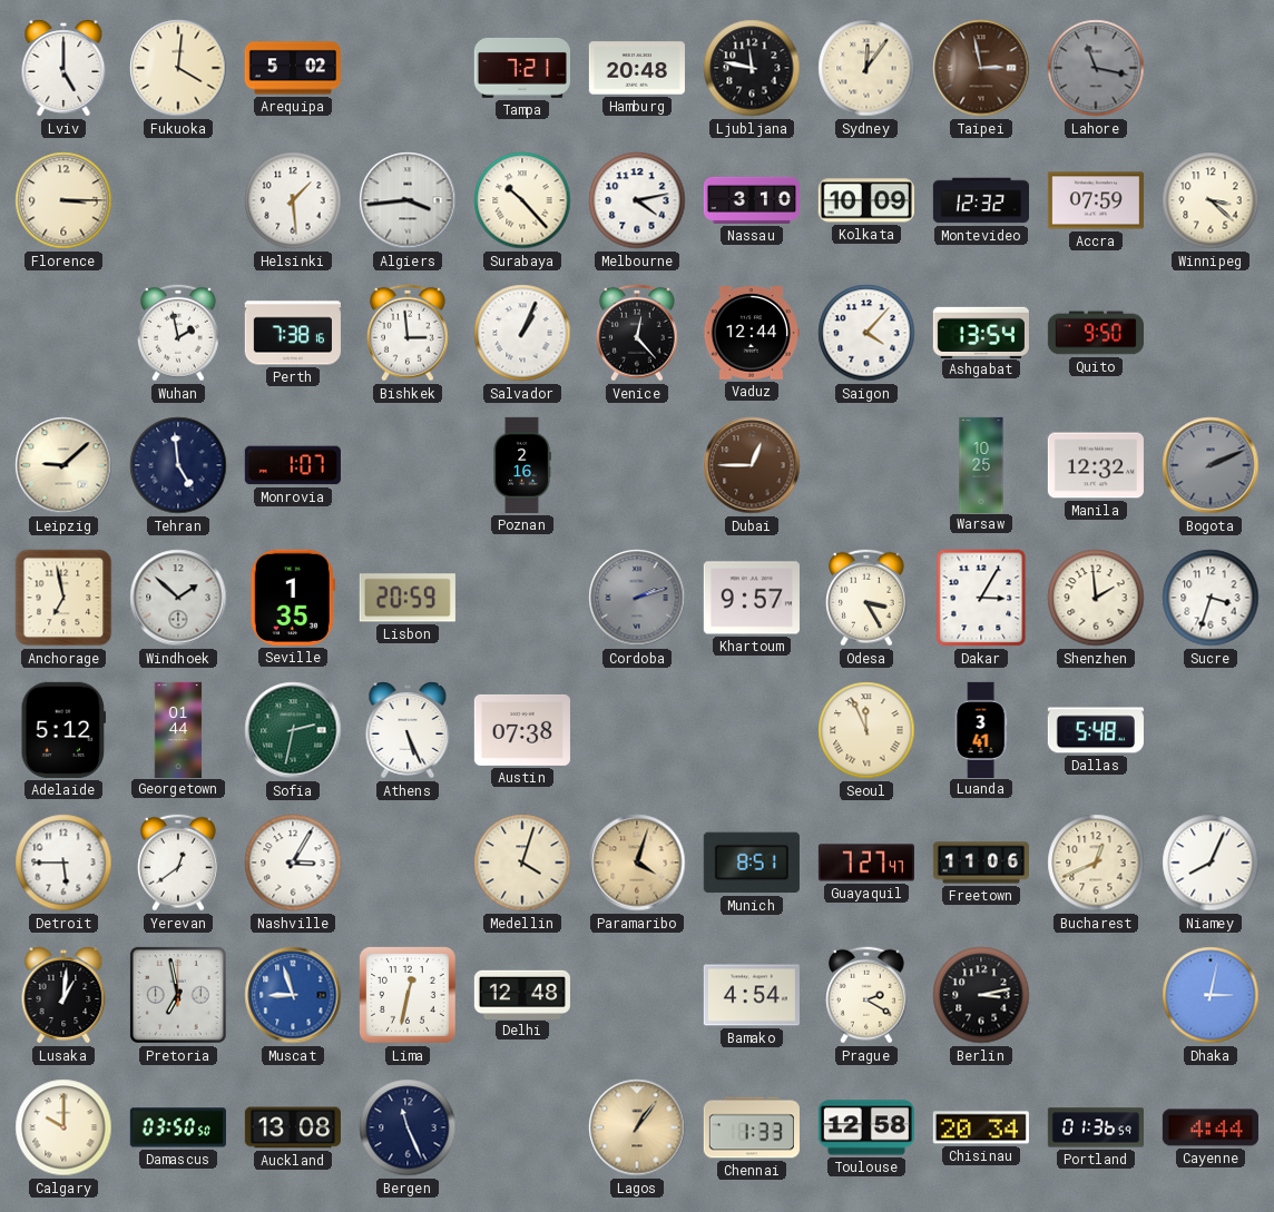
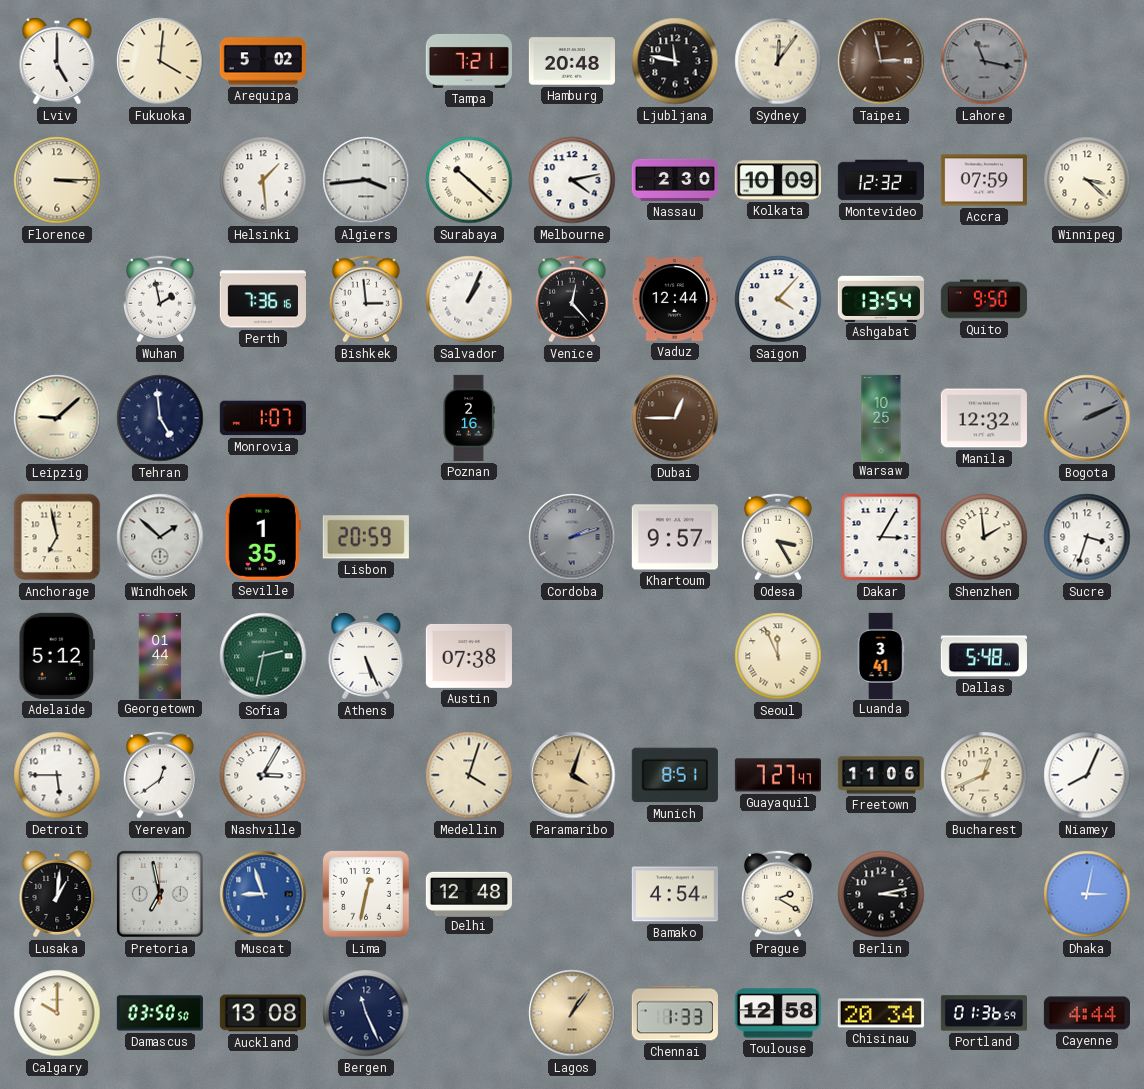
Surabaya: 10:23 -> 10:22 (469, 180)
Nassau: 3:10 -> 2:30 (675, 180)
Perth: 7:38 -> 7:36 (263, 299)
